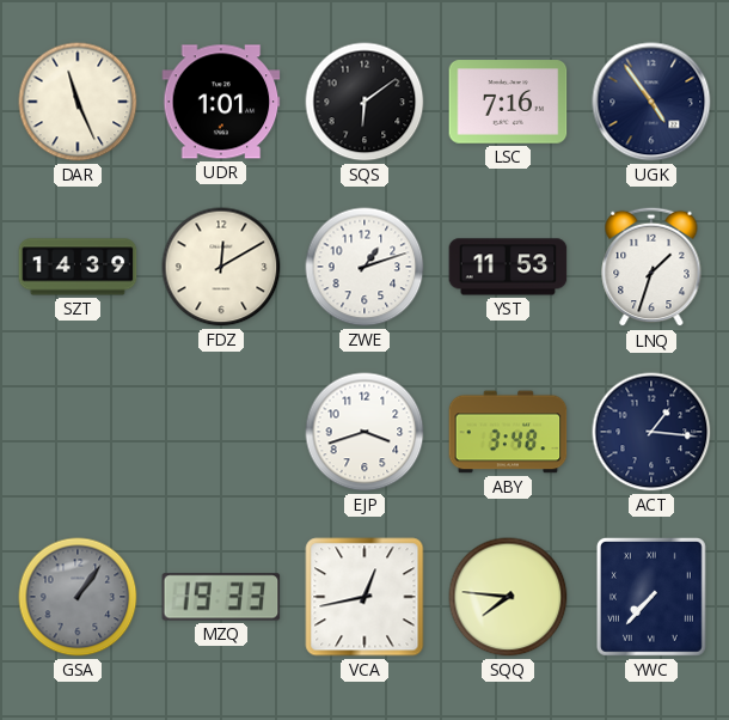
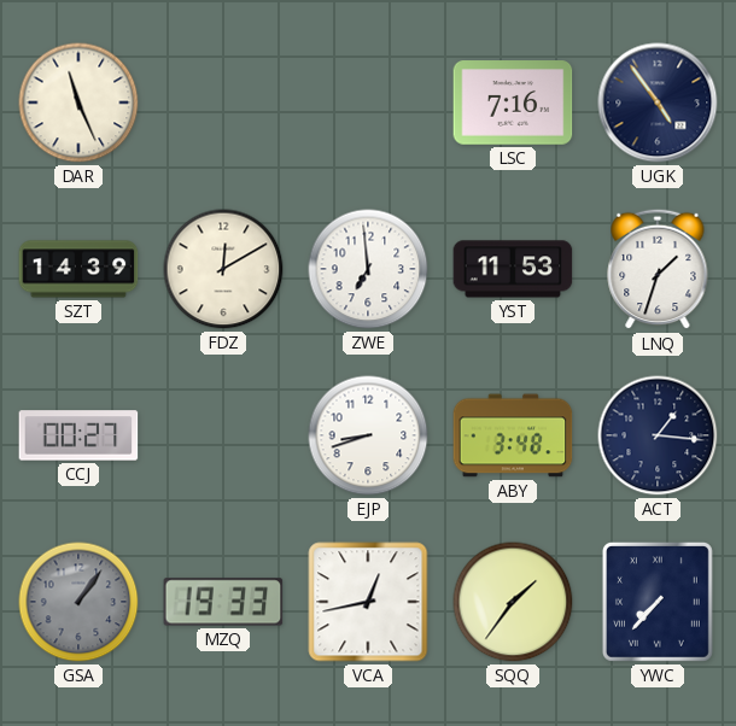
UDR: 1:01 -> none (221, 102)
SQS: 6:09 -> none (364, 102)
ZWE: 1:12 -> 6:59 (368, 269)
CCJ: none -> 00:27 (78, 435)
EJP: 3:42 -> 8:42 (368, 435)
SQQ: 7:46 -> 1:36 (513, 602)
